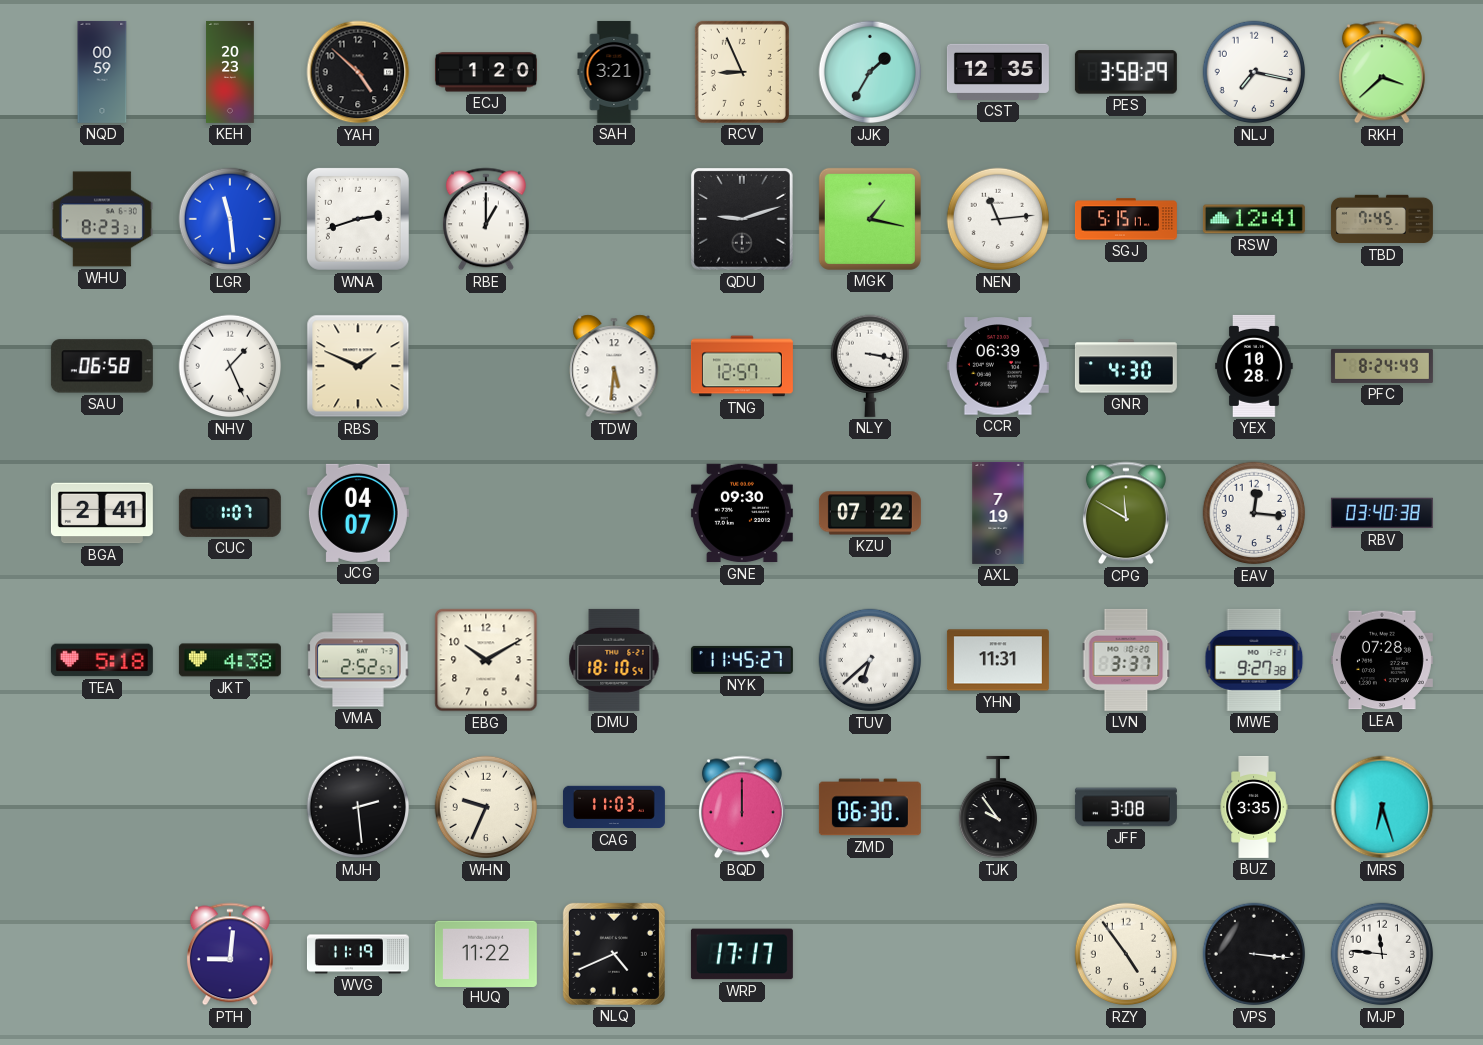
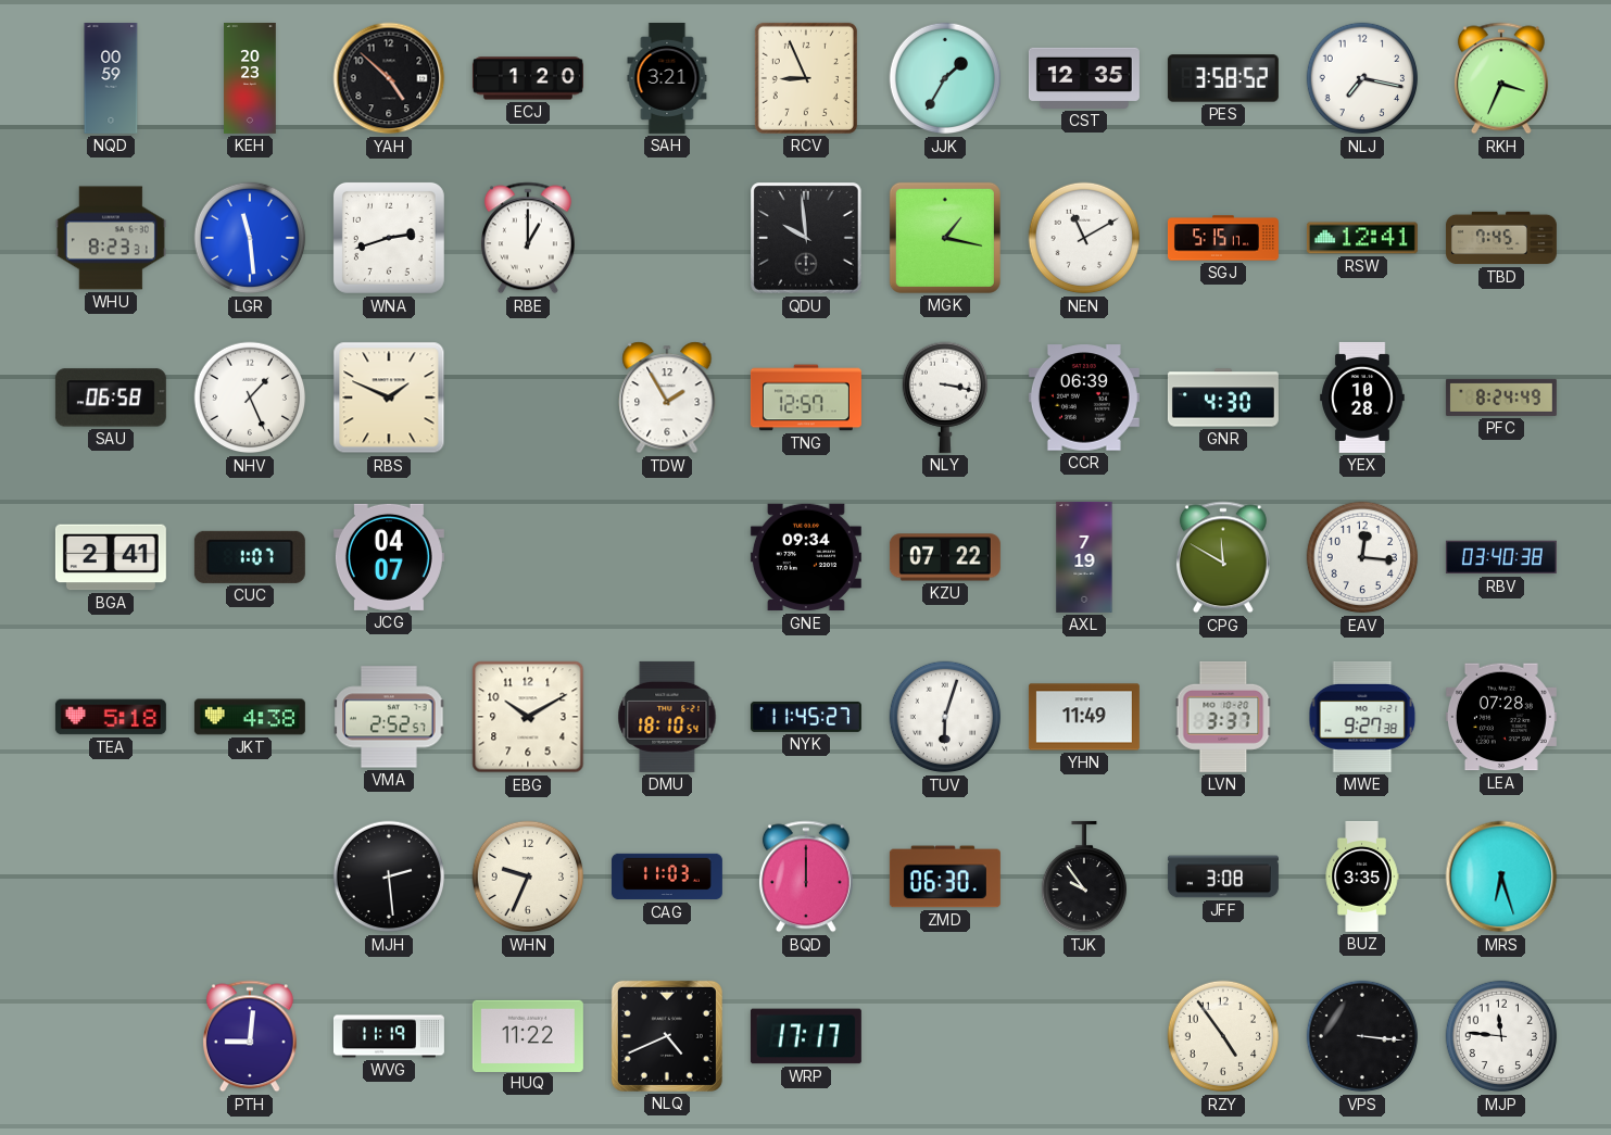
PES: 3:58:29 -> 3:58:52 (1223, 78)
RKH: 3:38 -> 3:34 (1501, 78)
QDU: 9:12 -> 9:59 (806, 238)
NEN: 11:14 -> 11:10 (1084, 238)
TDW: 5:31 -> 1:55 (667, 398)
GNE: 09:30 -> 09:34 (806, 557)
TUV: 6:38 -> 6:03 (945, 717)
YHN: 11:31 -> 11:49 (1084, 717)
